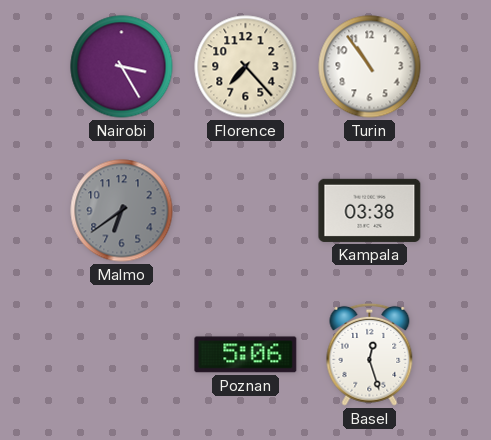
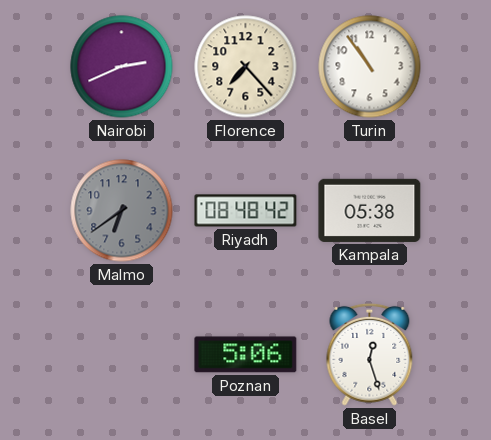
Nairobi: 3:25 -> 2:41 (122, 67)
Riyadh: none -> 08:48 (246, 211)
Kampala: 03:38 -> 05:38 (370, 210)
